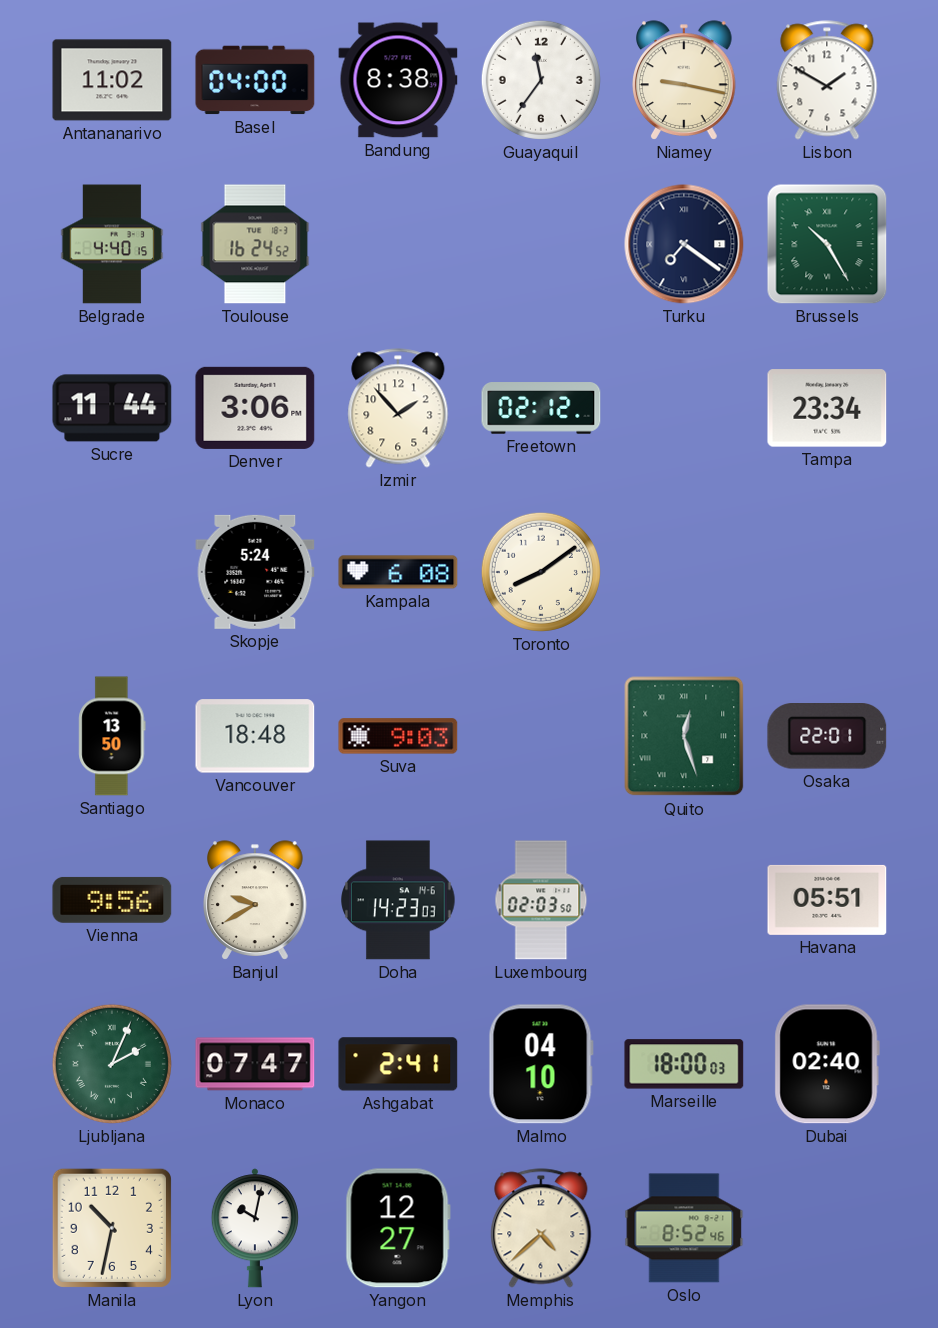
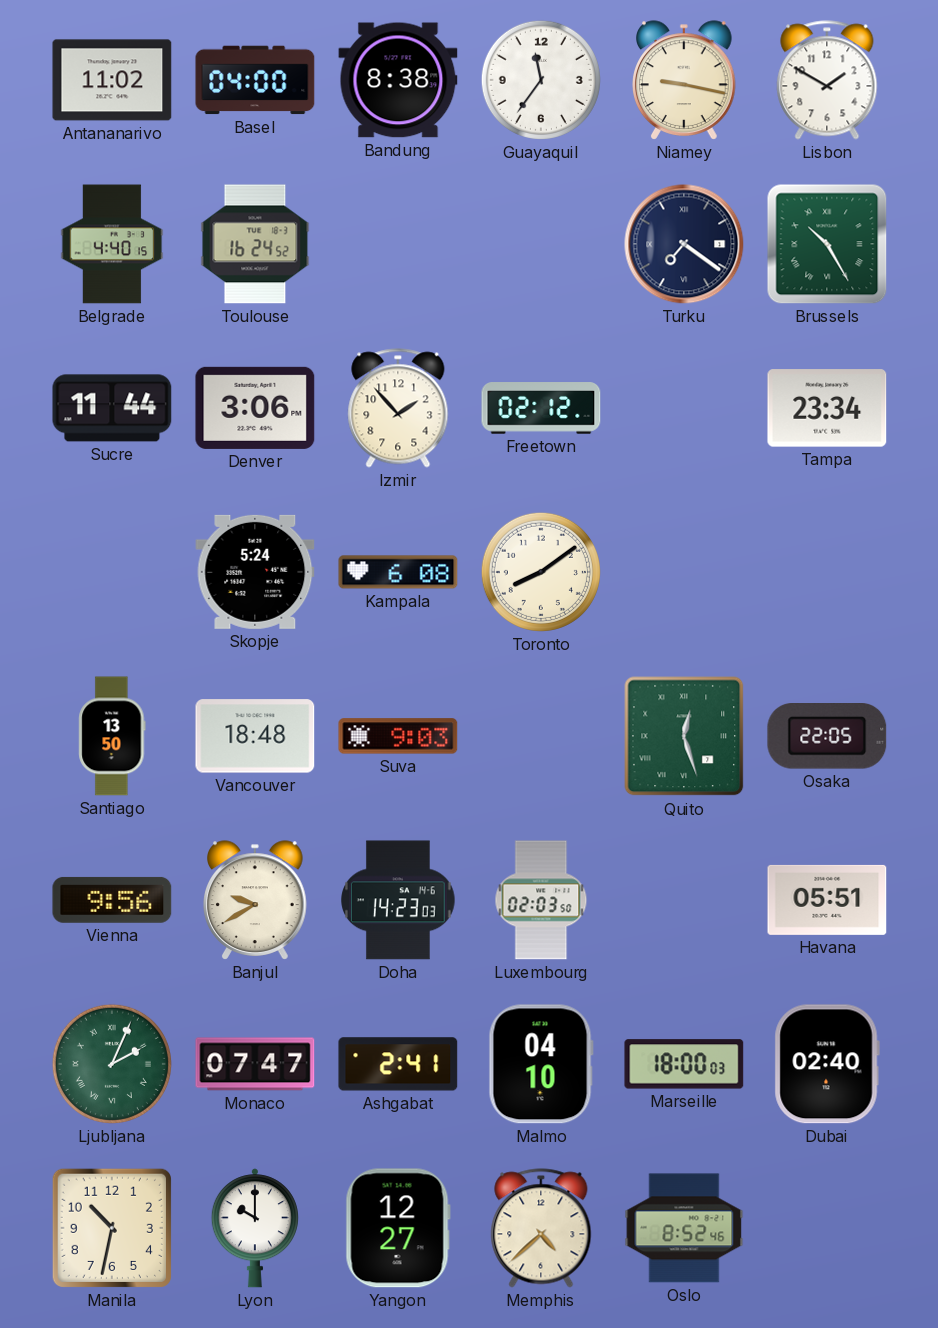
Osaka: 22:01 -> 22:05 (827, 737)
Lyon: 10:02 -> 10:00 (255, 1228)
